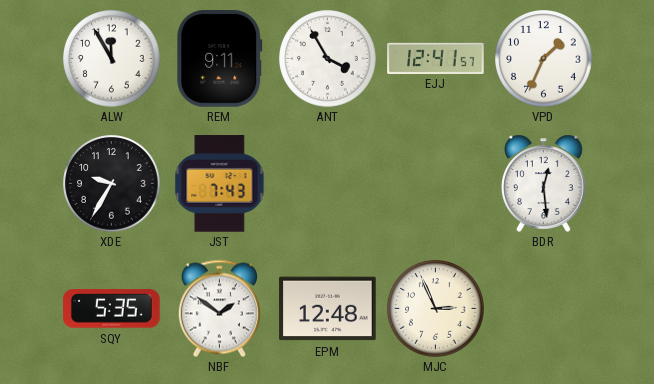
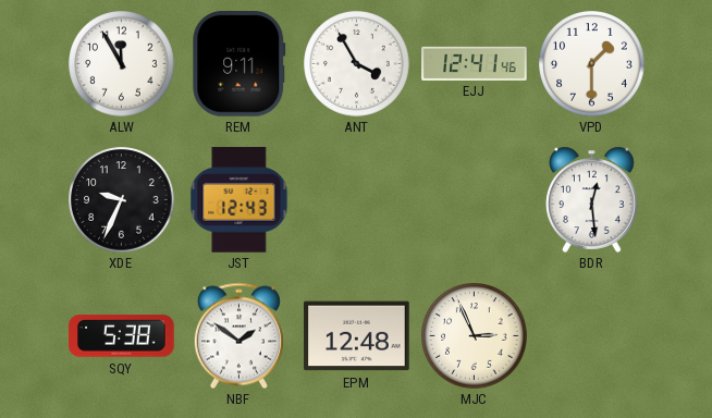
EJJ: 12:41:57 -> 12:41:46 (475, 63)
VPD: 1:34 -> 1:30 (592, 64)
XDE: 9:35 -> 9:34 (122, 200)
JST: 7:43 -> 12:43 (240, 200)
SQY: 5:35 -> 5:38 (122, 336)
